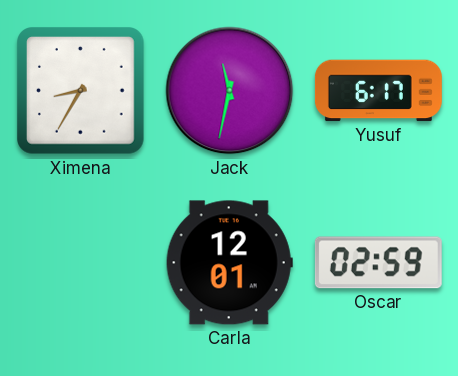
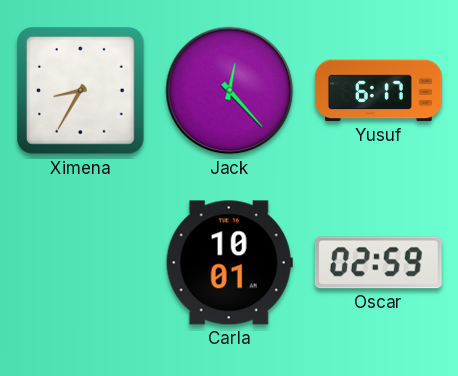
Jack: 11:32 -> 12:23 (230, 91)
Carla: 12:01 -> 10:01 (229, 263)
